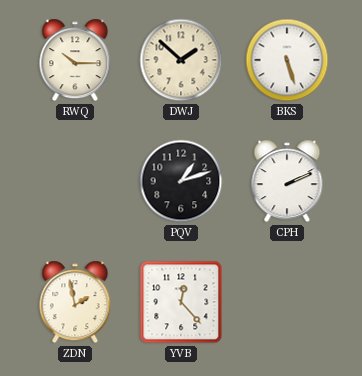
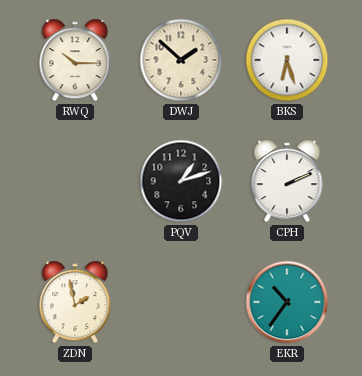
BKS: 5:27 -> 6:27 (287, 60)
YVB: 12:23 -> none (181, 302)
EKR: none -> 10:36 (287, 302)
